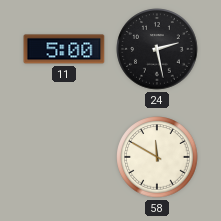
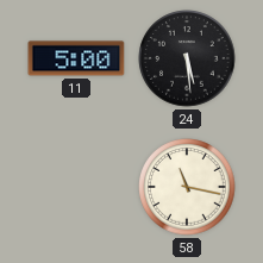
24: 2:28 -> 5:29 (187, 58)
58: 11:50 -> 11:17 (187, 187)
